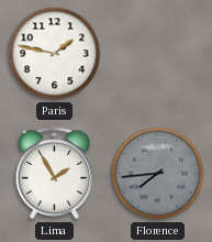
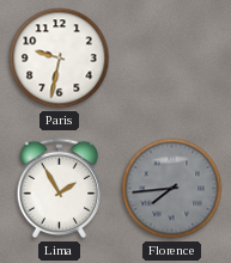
Paris: 1:47 -> 9:32 (60, 59)
